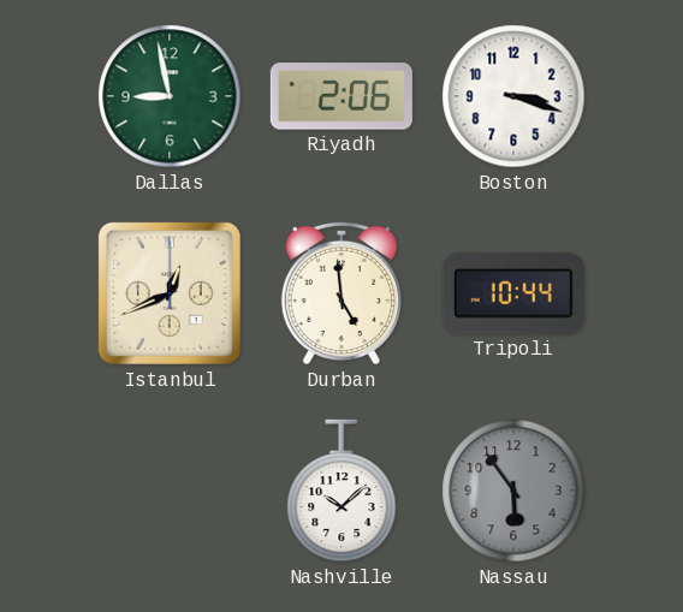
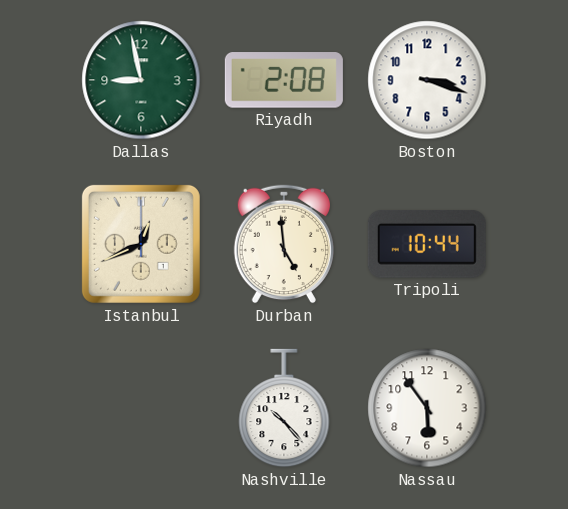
Riyadh: 2:06 -> 2:08 (284, 80)
Nashville: 10:08 -> 10:23 (284, 408)
Nassau dial: grey -> white (427, 408)
